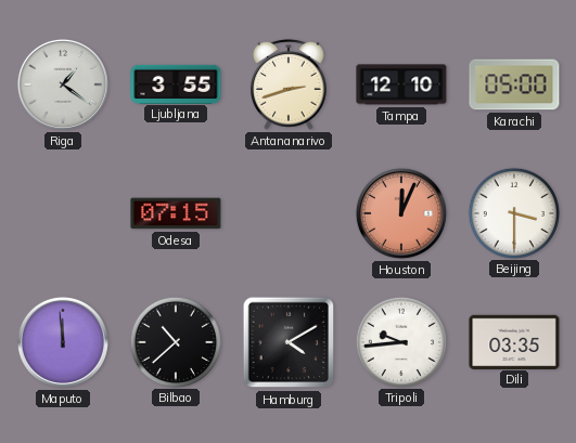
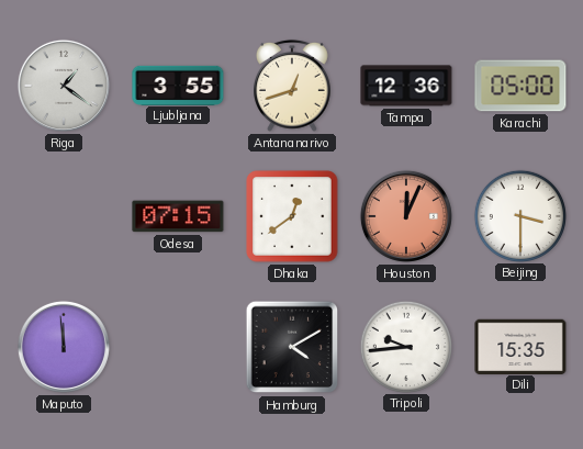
Antananarivo: 2:42 -> 12:42 (293, 86)
Tampa: 12:10 -> 12:36 (406, 86)
Dhaka: none -> 12:39 (292, 216)
Bilbao: 10:38 -> none (175, 341)
Dili: 03:35 -> 15:35 (520, 346)
